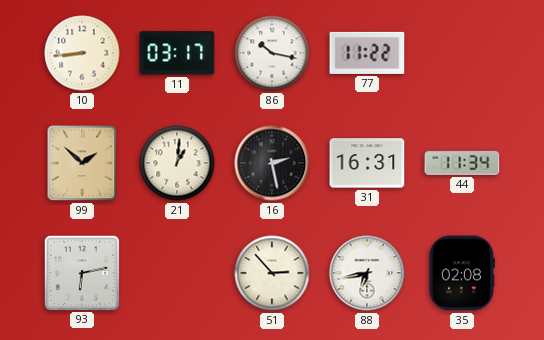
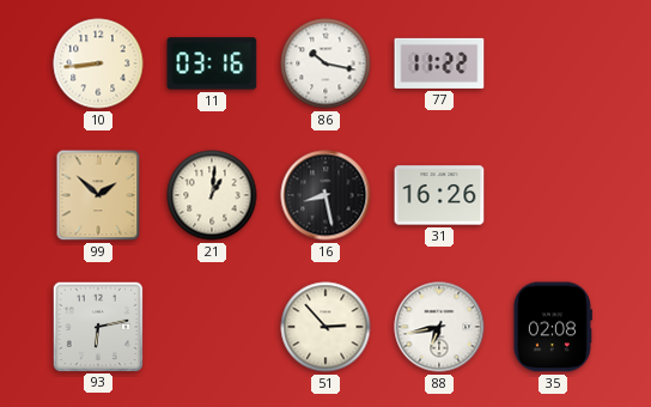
11: 03:17 -> 03:16 (212, 63)
16: 2:28 -> 8:28 (325, 195)
31: 16:31 -> 16:26 (439, 195)
44: 11:34 -> none (462, 163)
